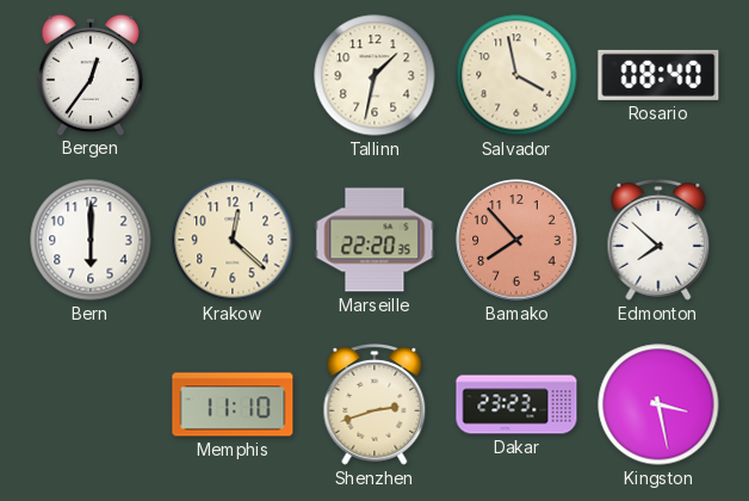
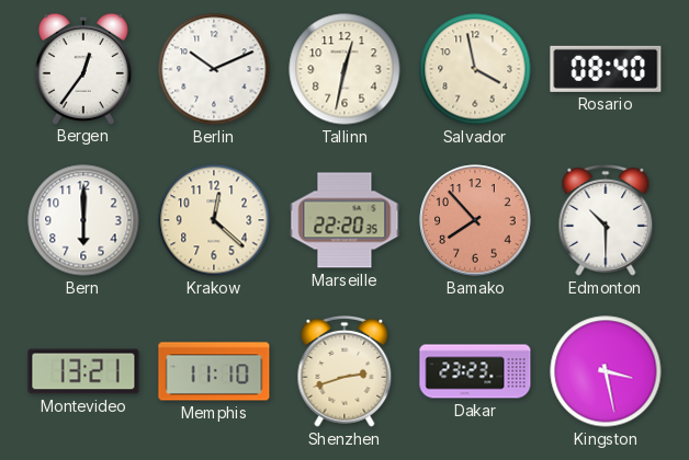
Berlin: none -> 10:11 (214, 69)
Tallinn: 1:32 -> 12:32 (344, 69)
Edmonton: 7:52 -> 10:30 (606, 221)
Montevideo: none -> 13:21 (83, 371)
